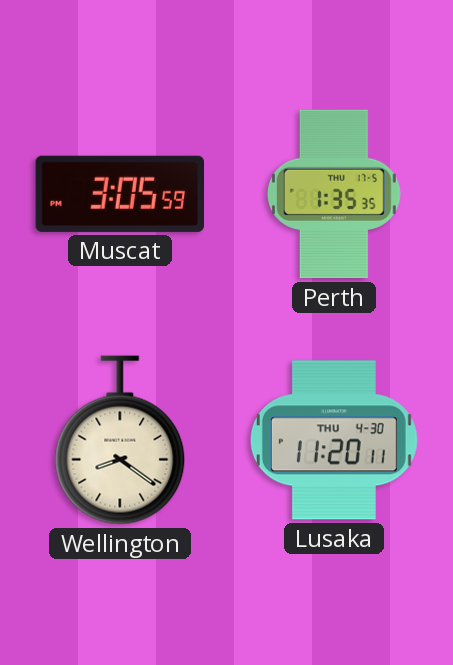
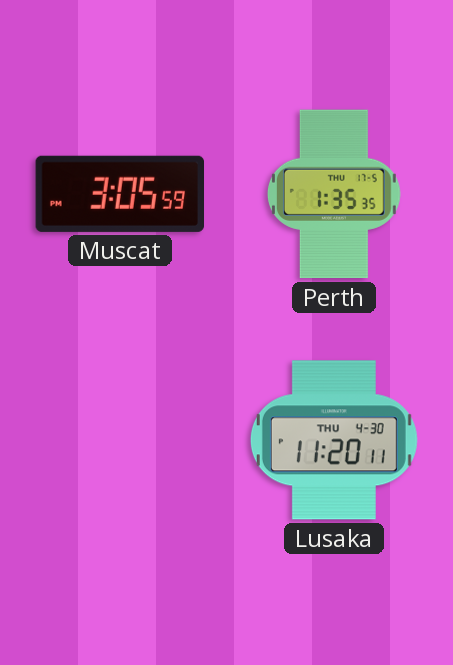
Wellington: 8:21 -> none (120, 440)
